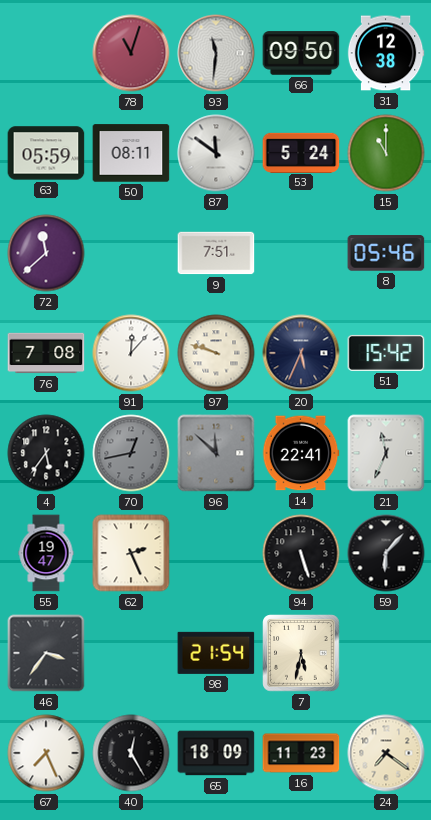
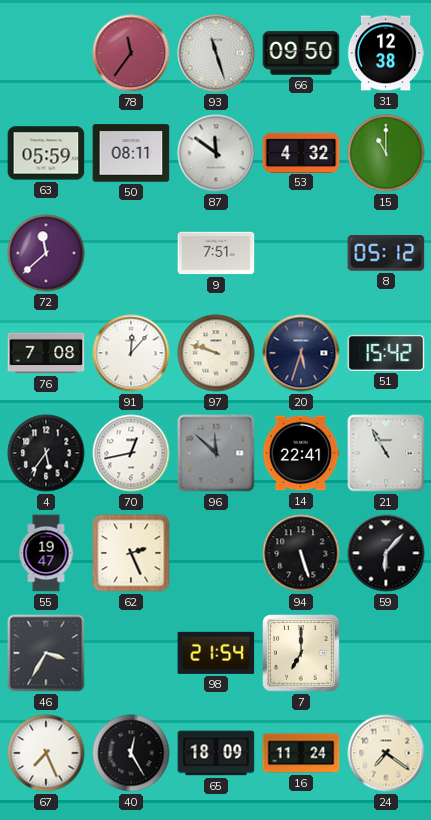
78: 11:03 -> 11:36 (131, 53)
93: 11:31 -> 11:27 (216, 53)
53: 5:24 -> 4:32 (301, 152)
8: 05:46 -> 05:12 (386, 253)
20: 5:34 -> 5:33 (301, 353)
70 dial: grey -> white (131, 453)
21: 11:34 -> 10:55 (386, 453)
46: 3:36 -> 3:35 (46, 653)
7: 5:32 -> 7:00 (301, 653)
16: 11:23 -> 11:24 (301, 753)
